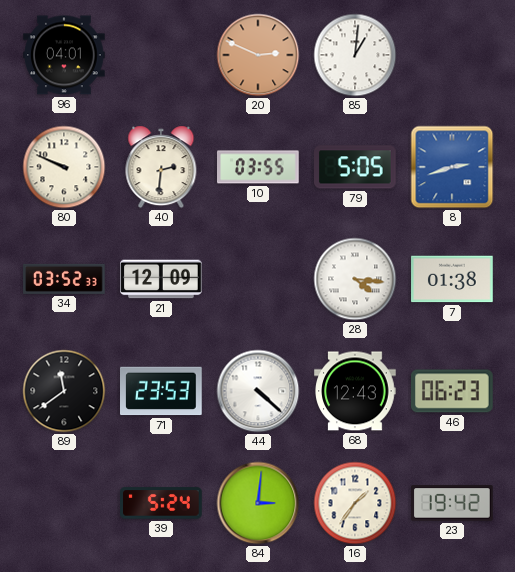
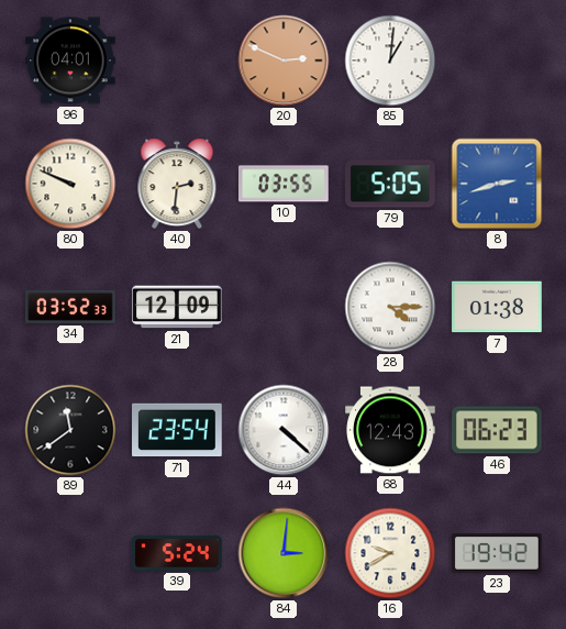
28: 4:16 -> 4:15 (390, 307)
71: 23:53 -> 23:54 (178, 430)
16: 1:36 -> 9:40 (390, 553)
